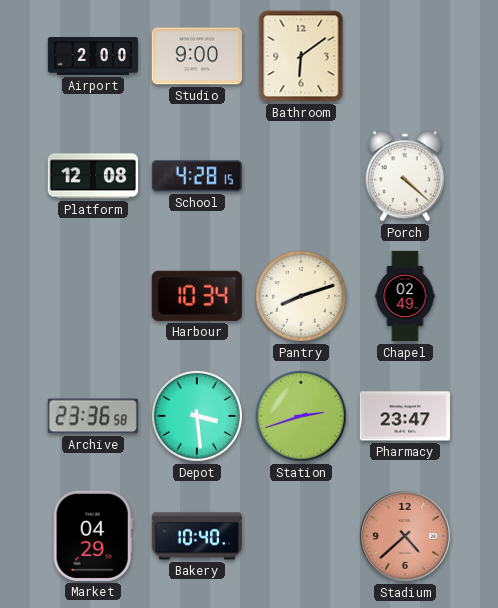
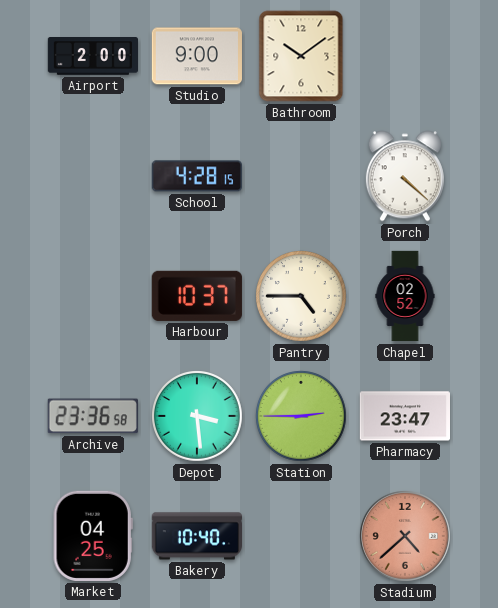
Bathroom: 6:09 -> 10:09 (301, 56)
Platform: 12:08 -> none (92, 176)
Harbour: 10:34 -> 10:37 (197, 296)
Pantry: 8:12 -> 4:45 (302, 297)
Chapel: 02:49 -> 02:52 (405, 296)
Station: 2:42 -> 2:45 (302, 417)
Market: 04:29 -> 04:25 (93, 536)
